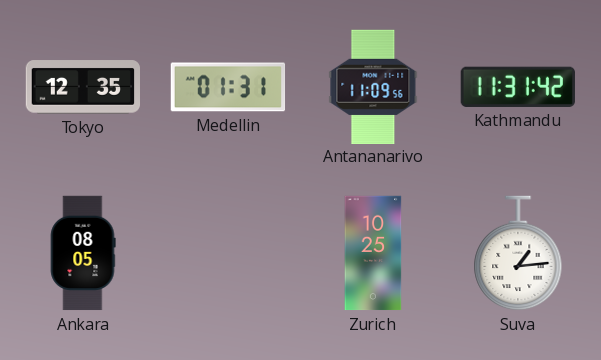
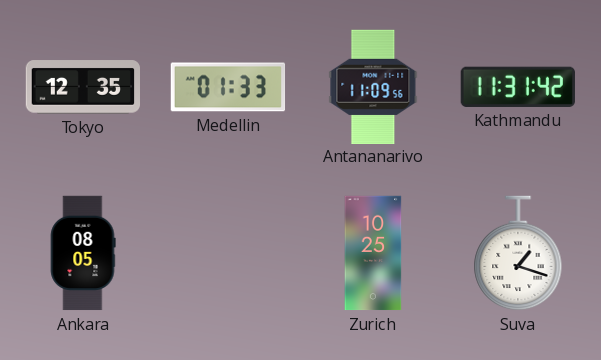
Medellin: 01:31 -> 01:33 (228, 87)
Suva: 1:14 -> 1:18 (518, 253)
